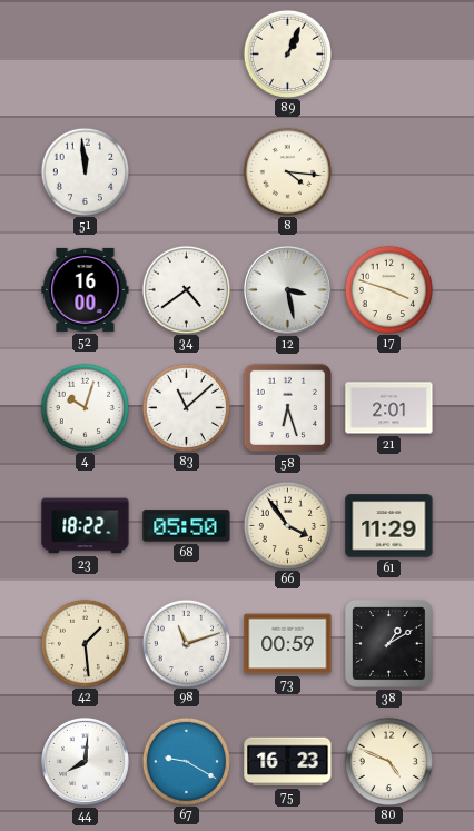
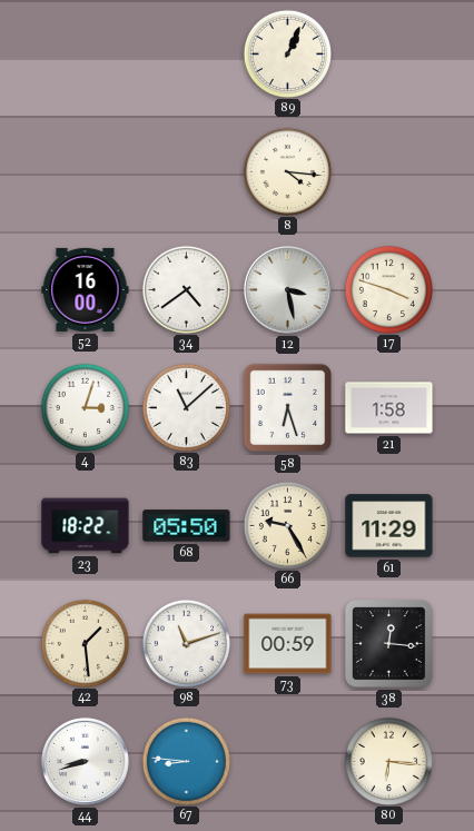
51: 11:59 -> none (85, 171)
4: 10:03 -> 3:03 (85, 407)
21: 2:01 -> 1:58 (389, 408)
66: 3:54 -> 9:25 (287, 525)
38: 1:10 -> 12:16 (389, 644)
44: 8:01 -> 8:42 (85, 761)
67: 9:20 -> 8:46 (186, 761)
75: 16:23 -> none (288, 762)
80: 4:49 -> 6:16 (388, 761)
